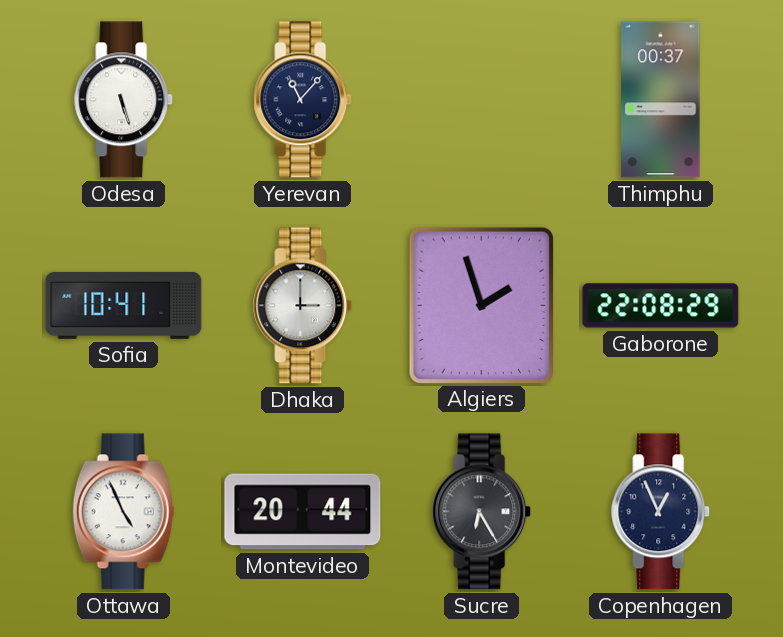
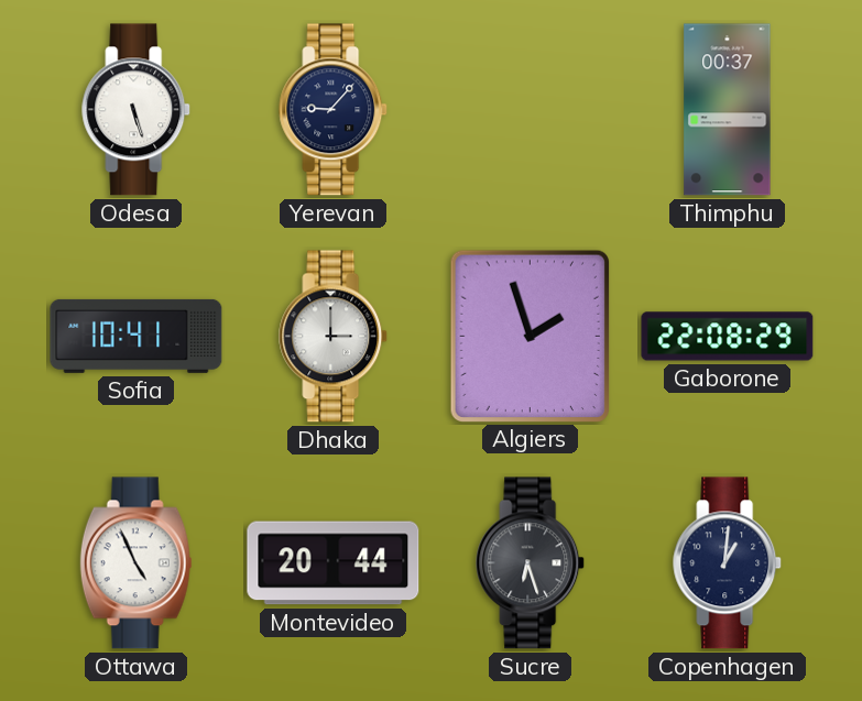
Yerevan: 11:07 -> 9:07 (334, 110)
Sucre: 6:25 -> 6:27 (531, 563)
Copenhagen: 12:56 -> 1:01 (728, 563)
